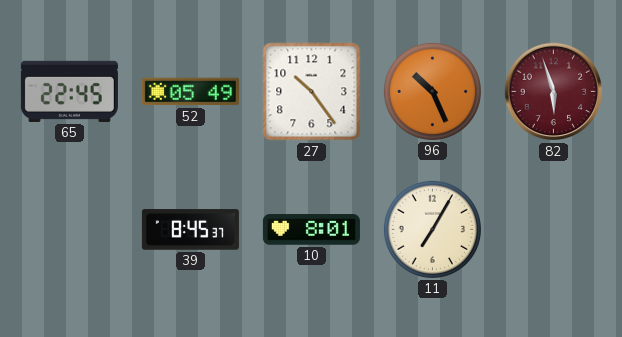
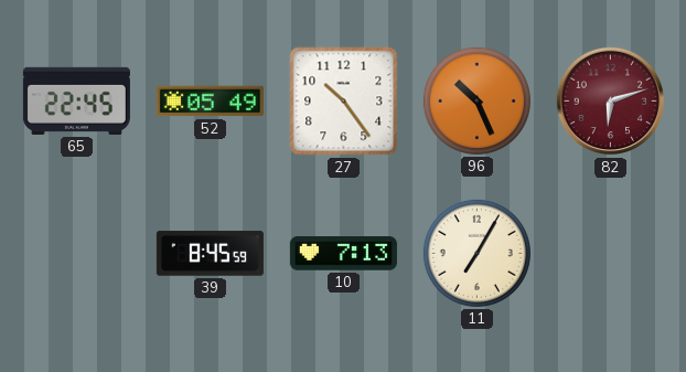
82: 5:57 -> 6:12 (611, 102)
39: 8:45:37 -> 8:45:59 (210, 254)
10: 8:01 -> 7:13 (343, 254)
